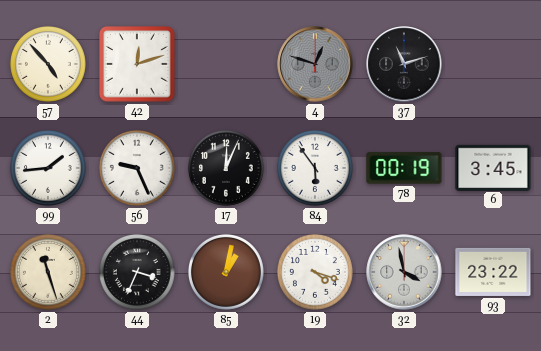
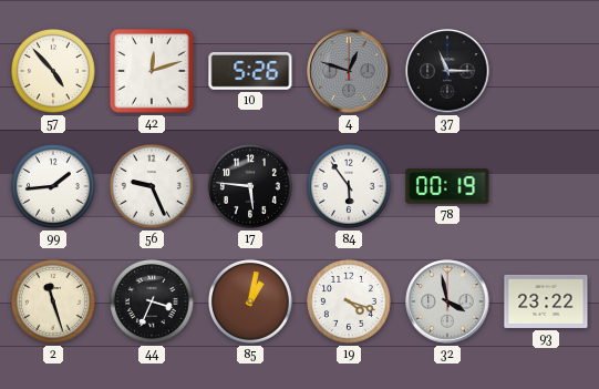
10: none -> 5:26 (250, 72)
37: 11:12 -> 11:15 (447, 71)
17: 12:04 -> 5:46 (250, 186)
6: 3:45 -> none (493, 167)
